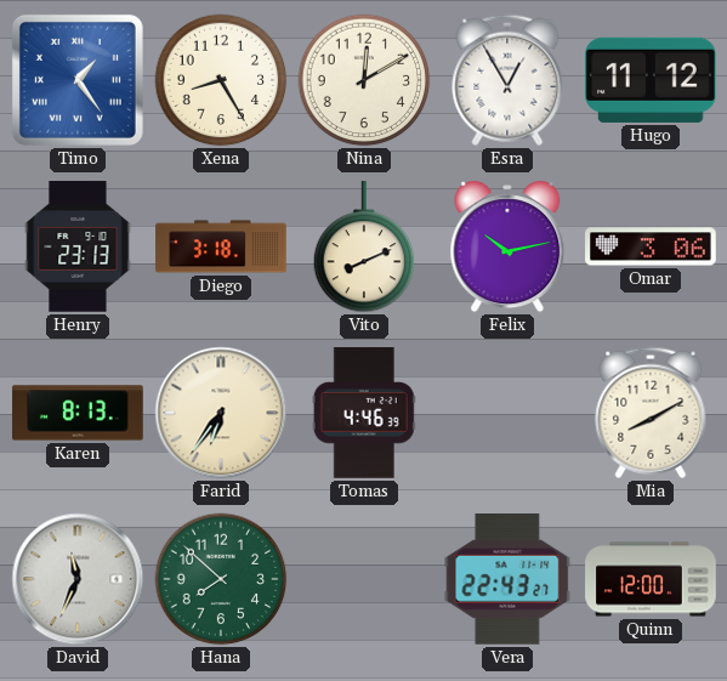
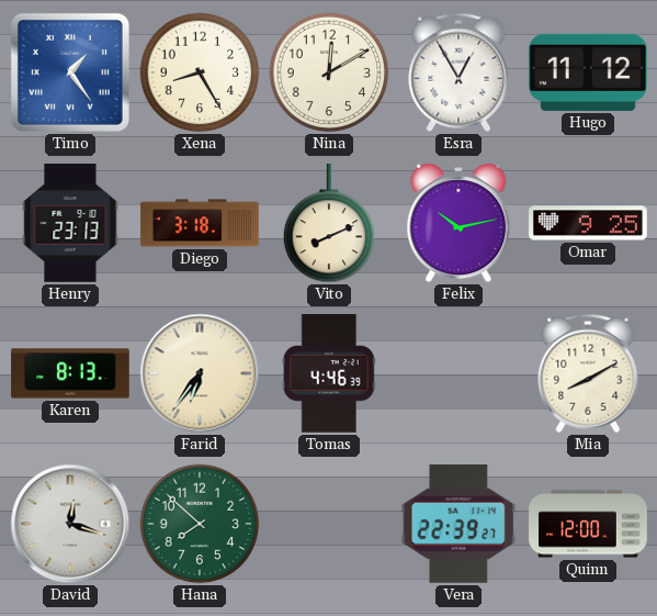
Omar: 3:06 -> 9:25 (588, 223)
David: 11:34 -> 12:18 (70, 524)
Vera: 22:43 -> 22:39 (458, 525)
